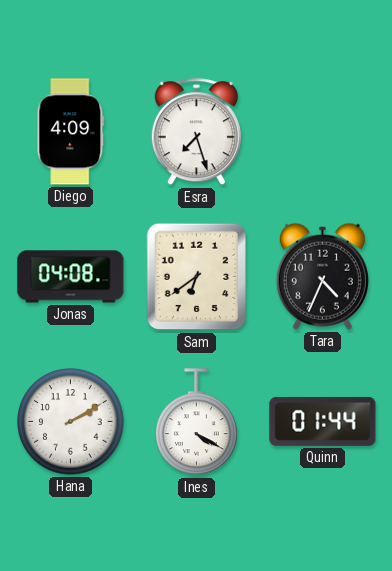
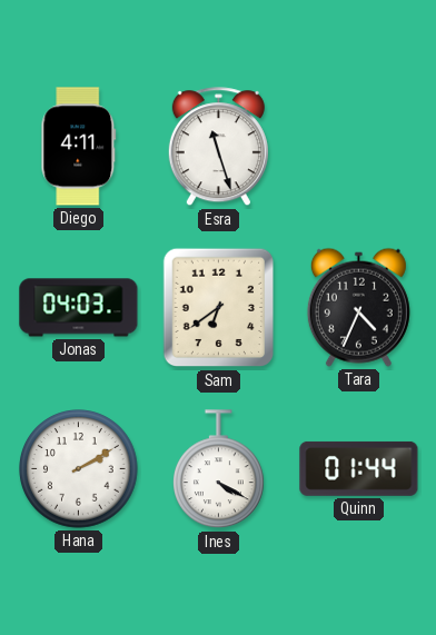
Diego: 4:09 -> 4:11 (79, 147)
Esra: 7:27 -> 11:27 (218, 147)
Jonas: 04:08 -> 04:03 (79, 308)
